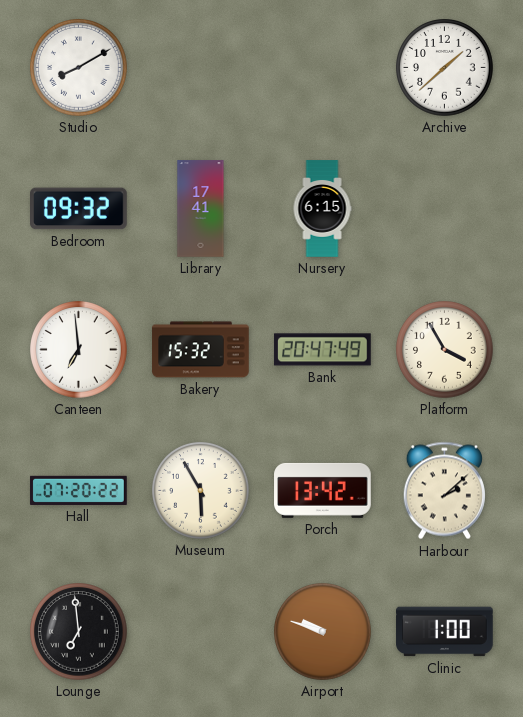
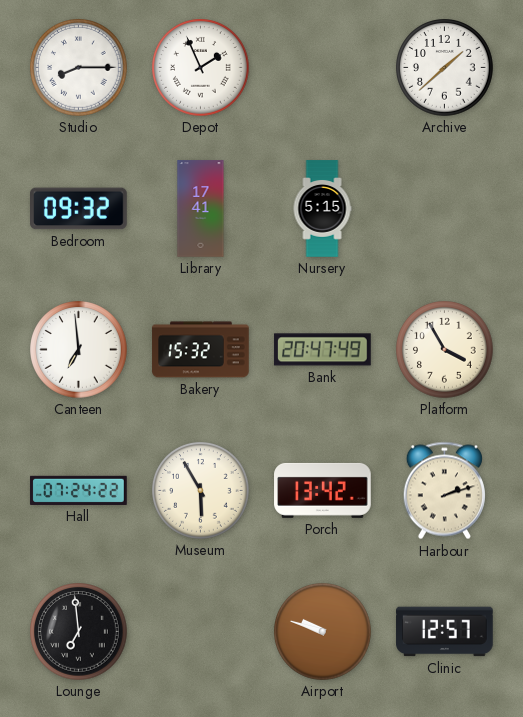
Studio: 8:10 -> 8:15 (79, 68)
Depot: none -> 1:56 (201, 68)
Nursery: 6:15 -> 5:15 (322, 209)
Hall: 07:20 -> 07:24 (79, 490)
Harbour: 2:08 -> 2:12 (444, 491)
Clinic: 1:00 -> 12:57 (445, 632)
